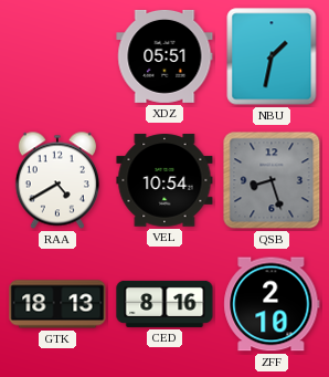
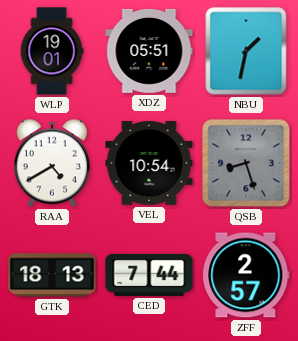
WLP: none -> 19:01 (52, 51)
CED: 8:16 -> 7:44 (149, 275)
ZFF: 2:10 -> 2:57 (246, 275)
